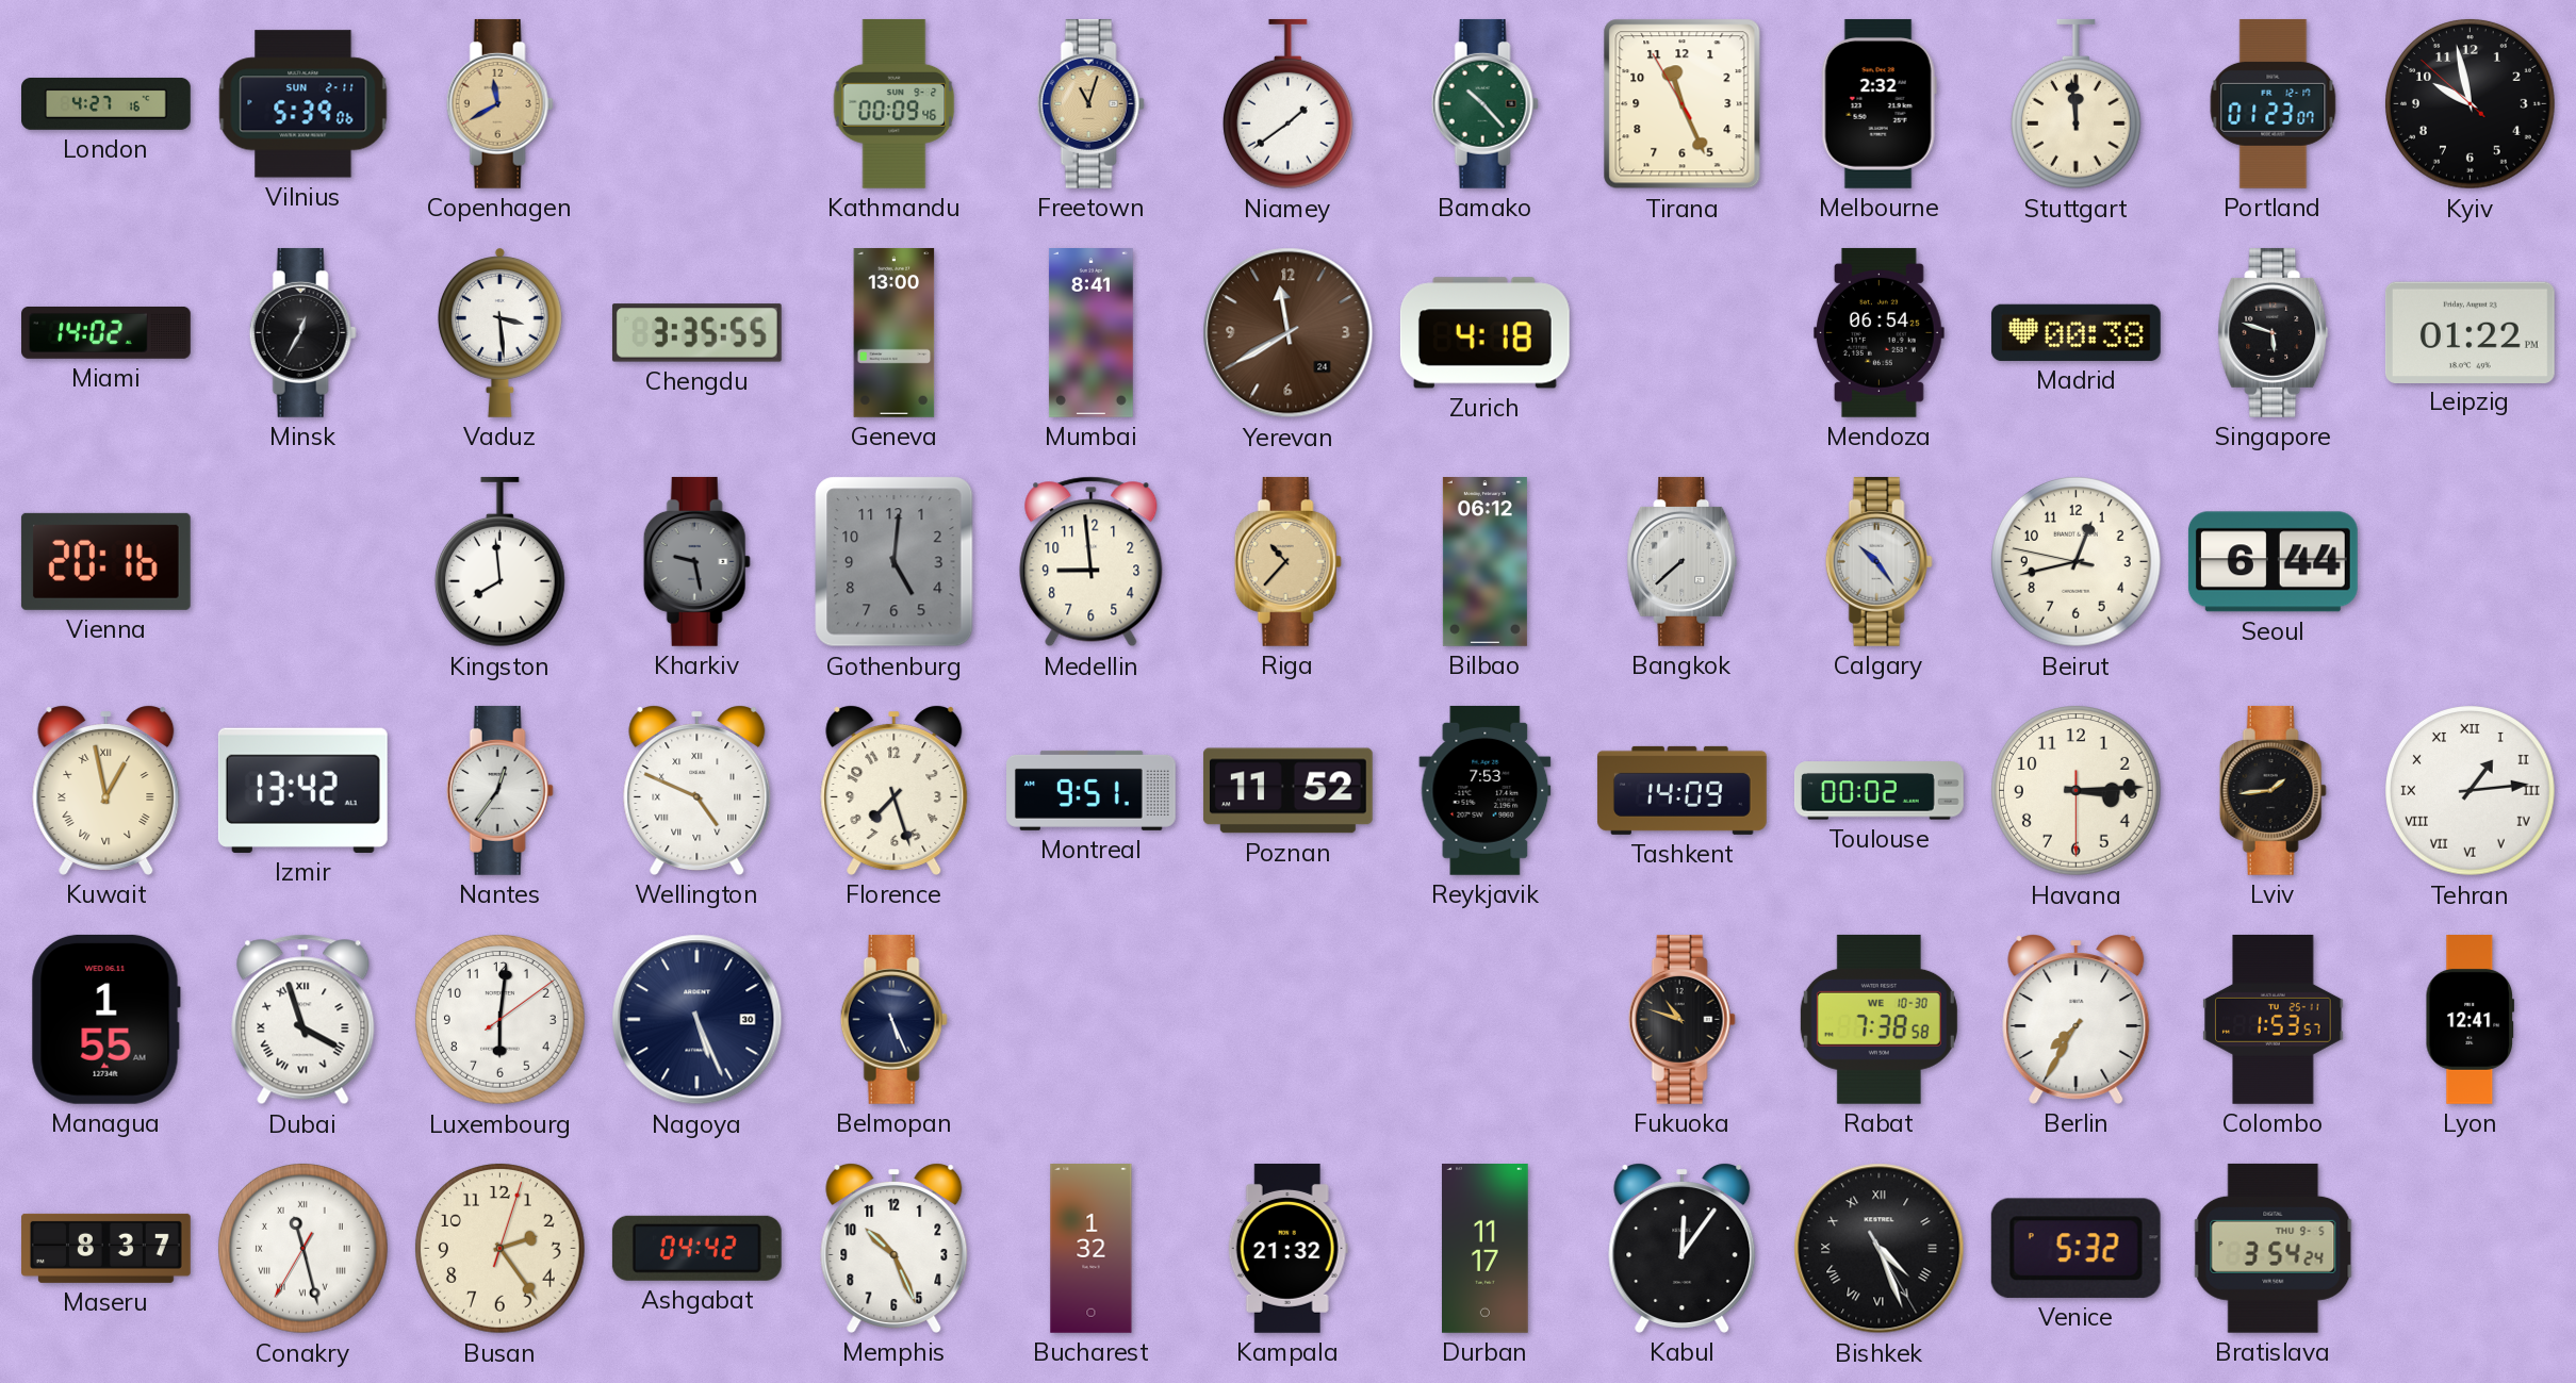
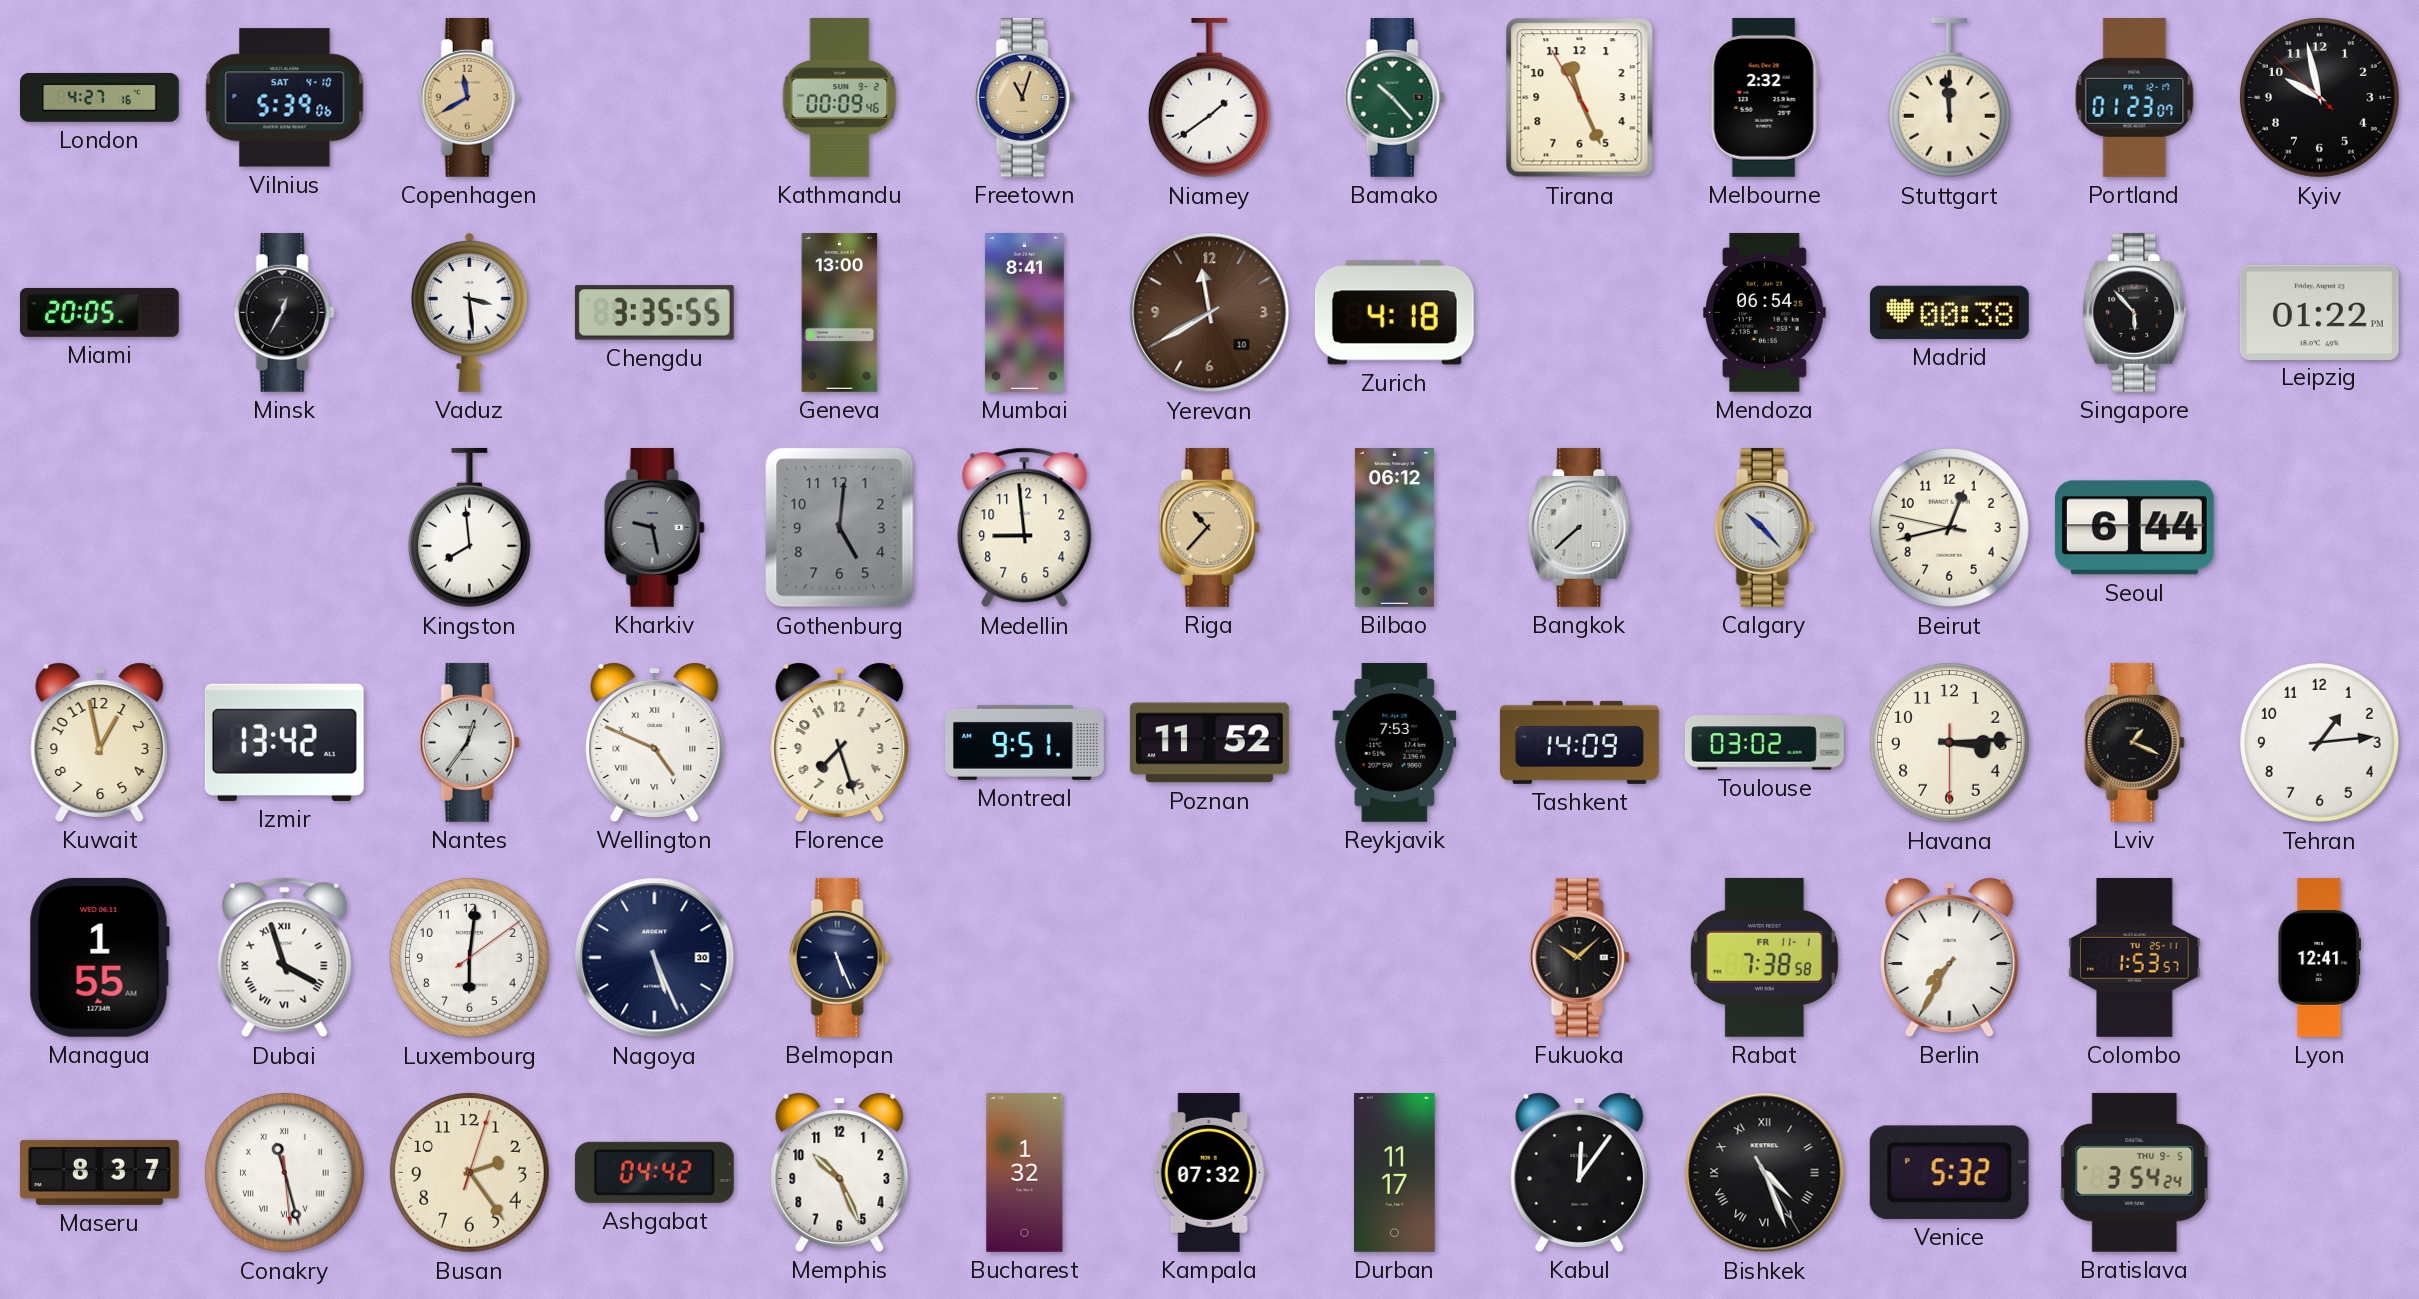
Vilnius date: SUN 2-11 -> SAT 4-10 (285, 98)
Miami: 14:02 -> 20:05 (100, 312)
Yerevan date: 24 -> 10 (1210, 313)
Singapore: 5:48 -> 5:53 (2135, 312)
Vienna: 20:16 -> none (105, 561)
Calgary: 10:24 -> 10:23 (1764, 527)
Kuwait numerals: Roman -> Arabic (100, 742)
Toulouse: 00:02 -> 03:02 (1764, 743)
Lviv: 1:44 -> 1:19 (2134, 742)
Tehran numerals: Roman -> Arabic (2320, 743)
Fukuoka: 10:48 -> 10:08 (1579, 957)
Rabat date: WE 10-30 -> FR 11-1 (1764, 957)
Conakry: 11:27:35 -> 11:27:29 (285, 1173)
Kampala: 21:32 -> 07:32 (1209, 1173)
